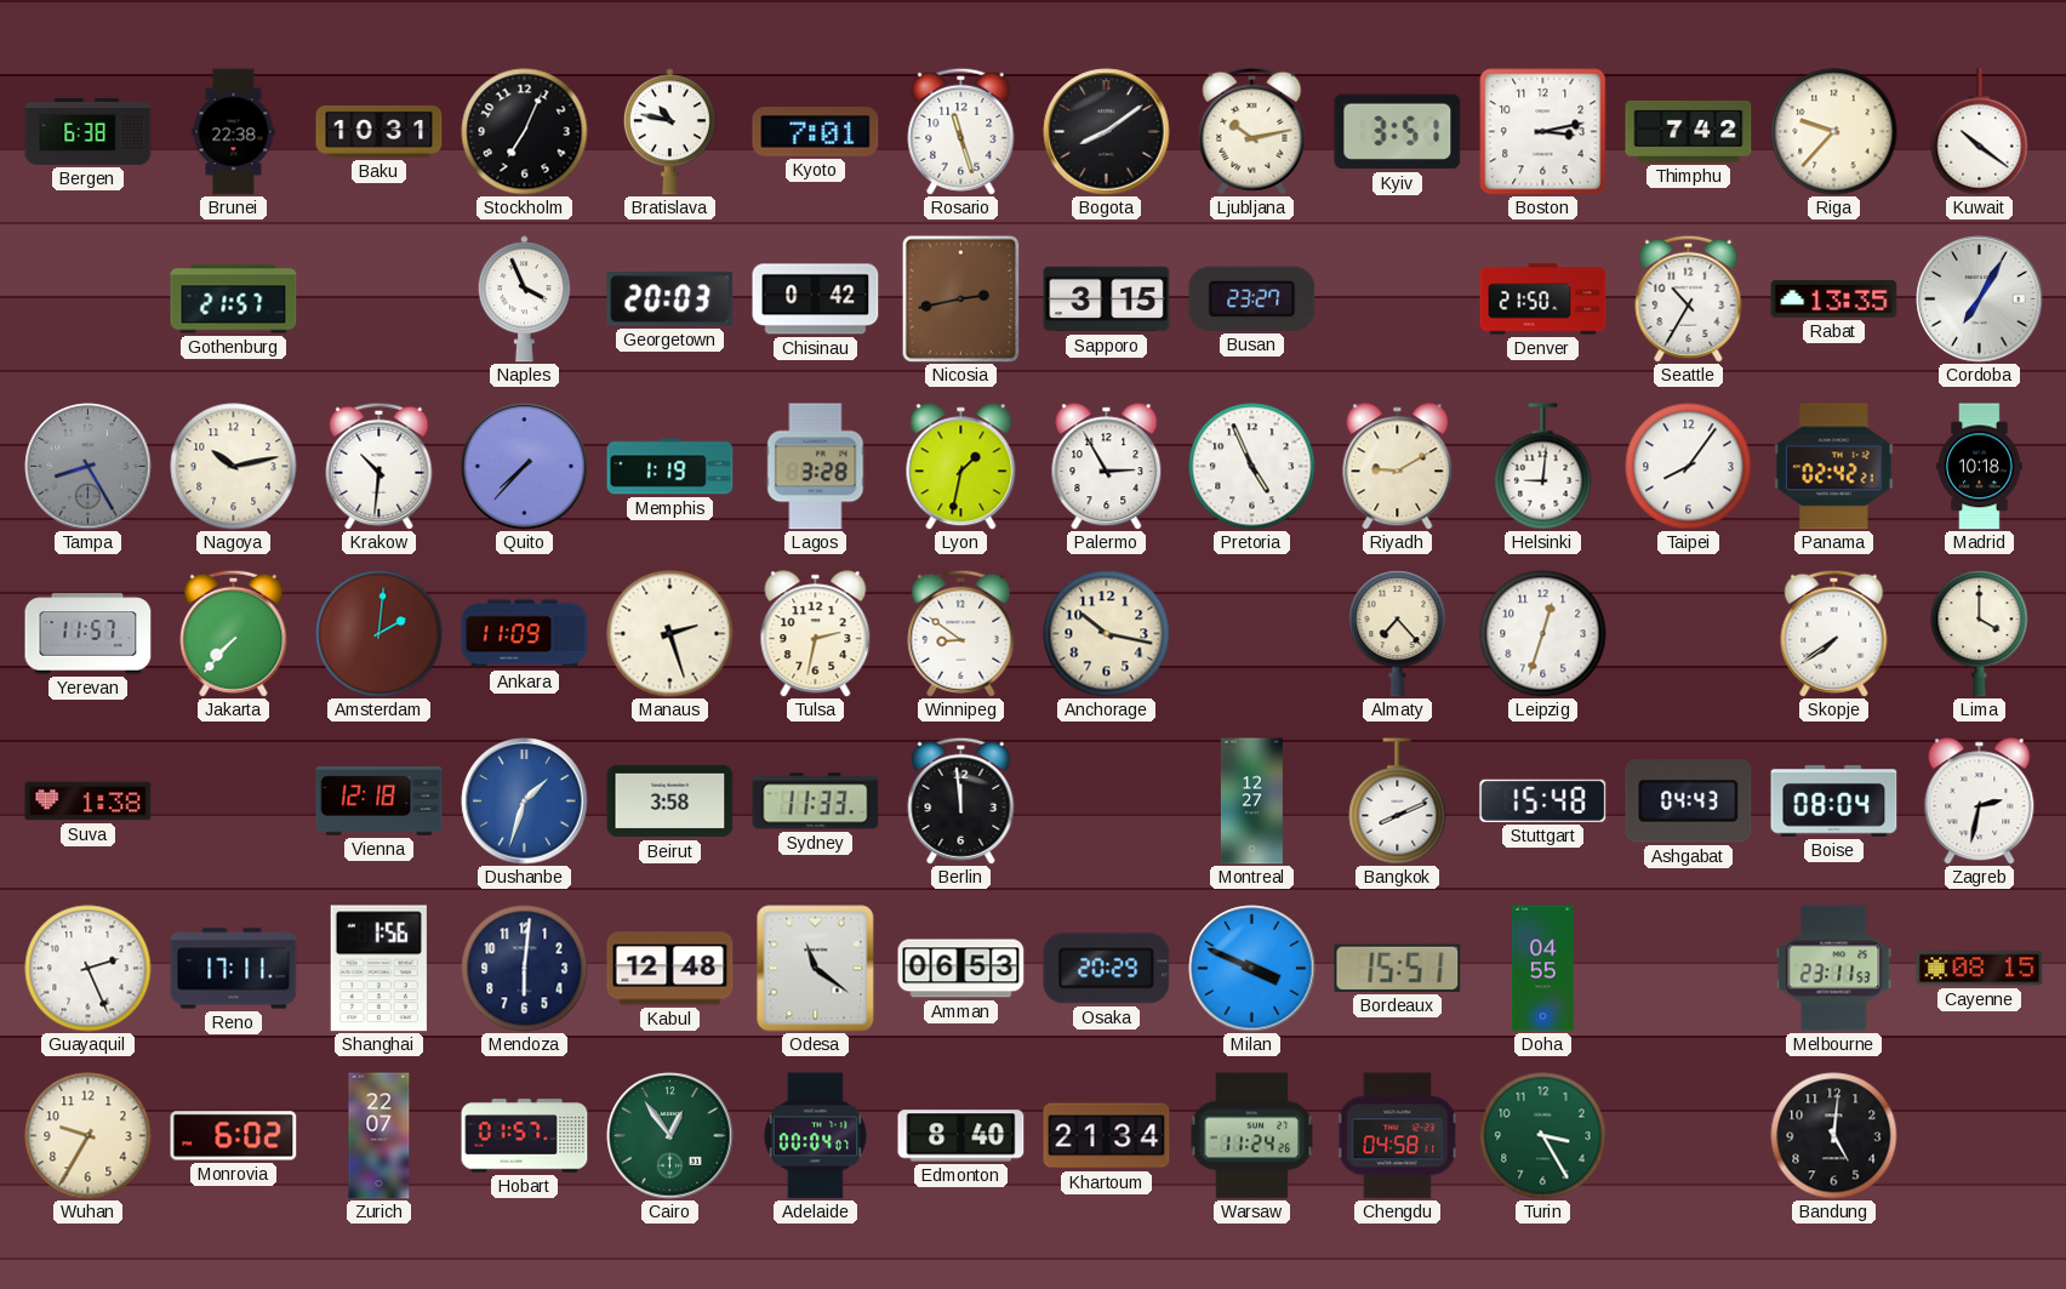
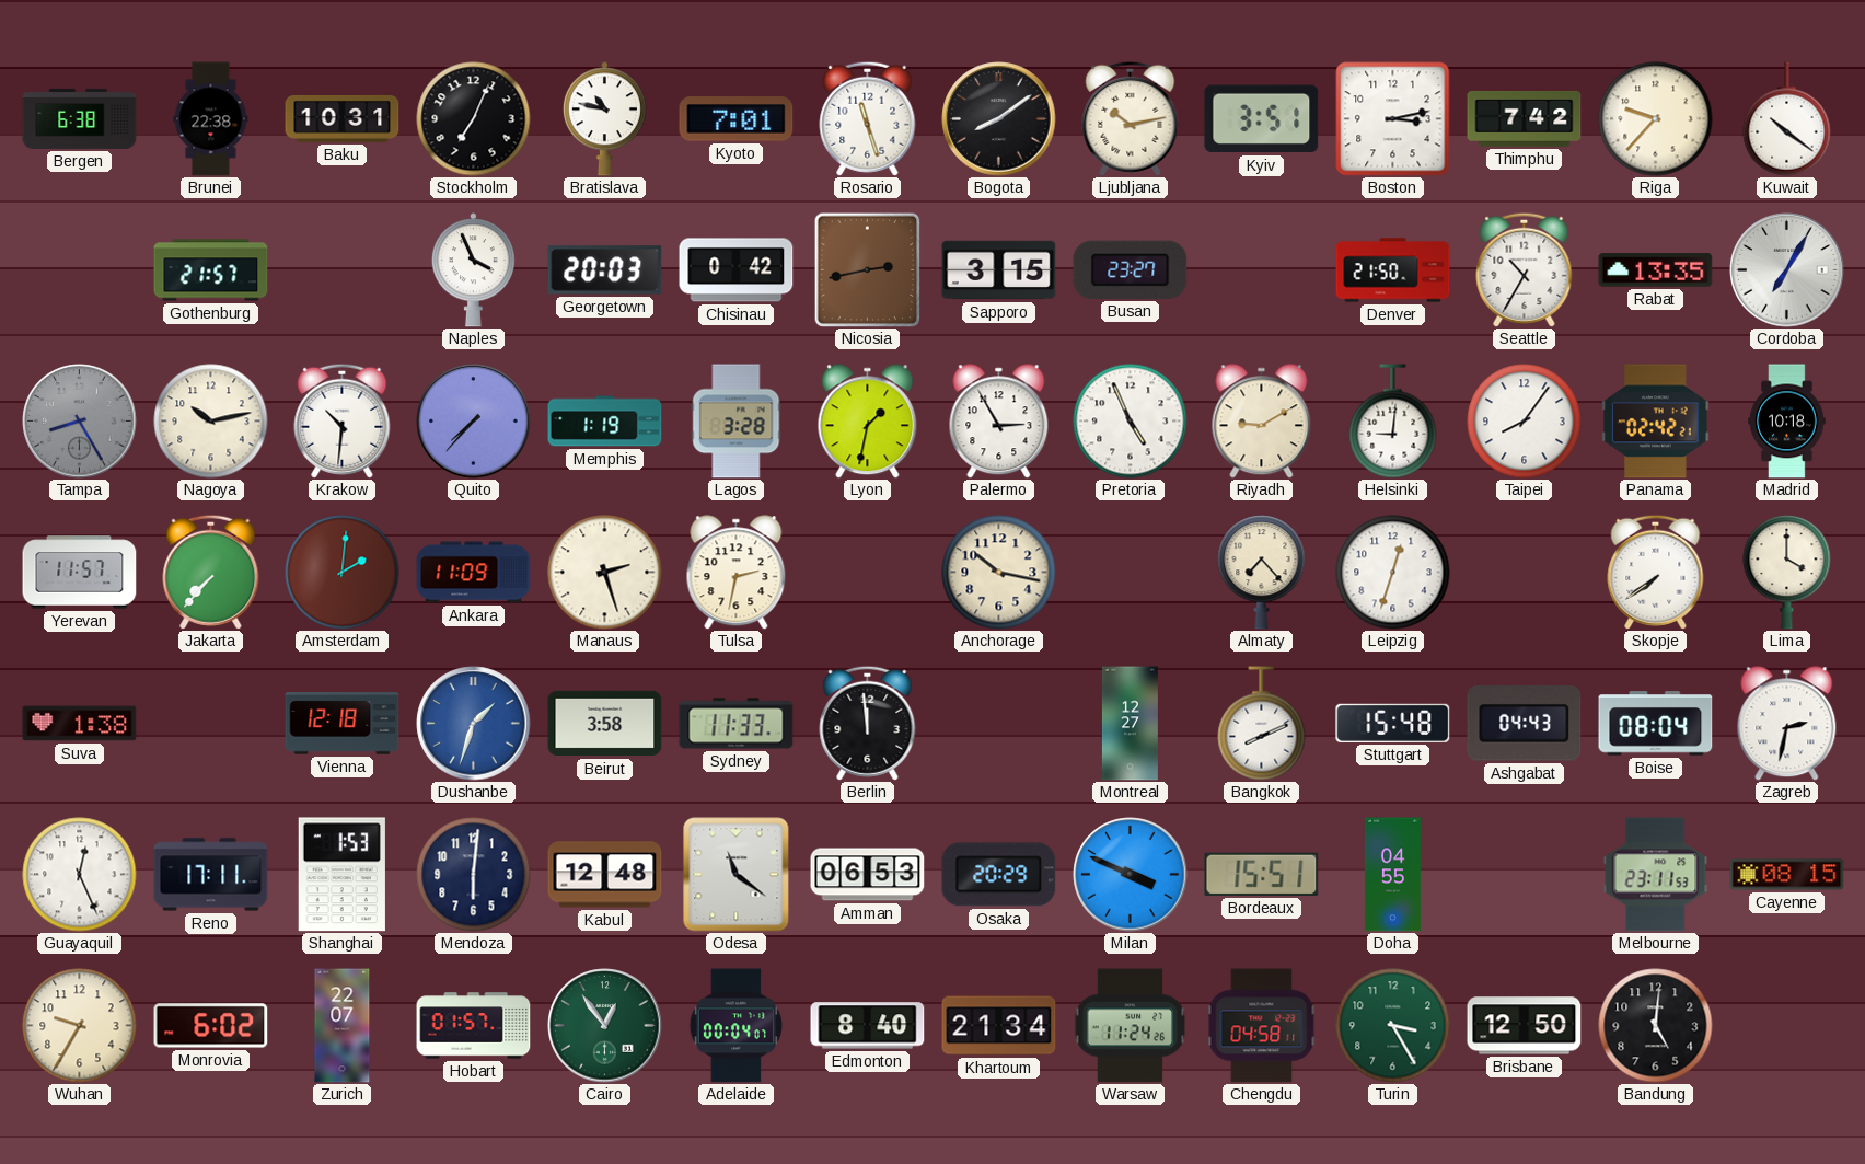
Winnipeg: 8:51 -> none (961, 633)
Guayaquil: 2:26 -> 12:26 (80, 875)
Shanghai: 1:56 -> 1:53 (341, 875)
Brisbane: none -> 12:50 (1525, 1026)
